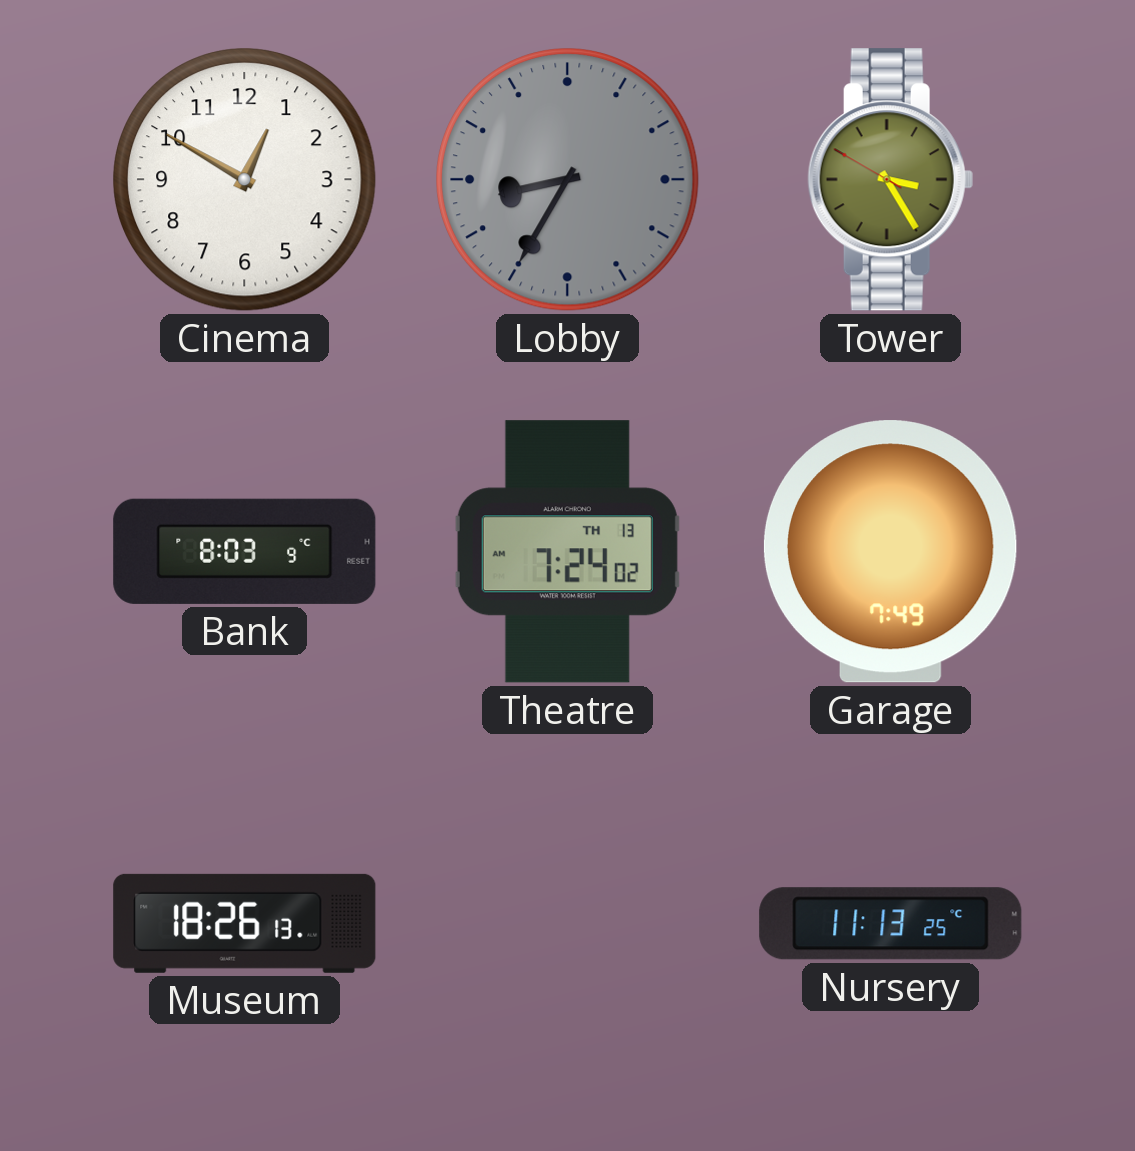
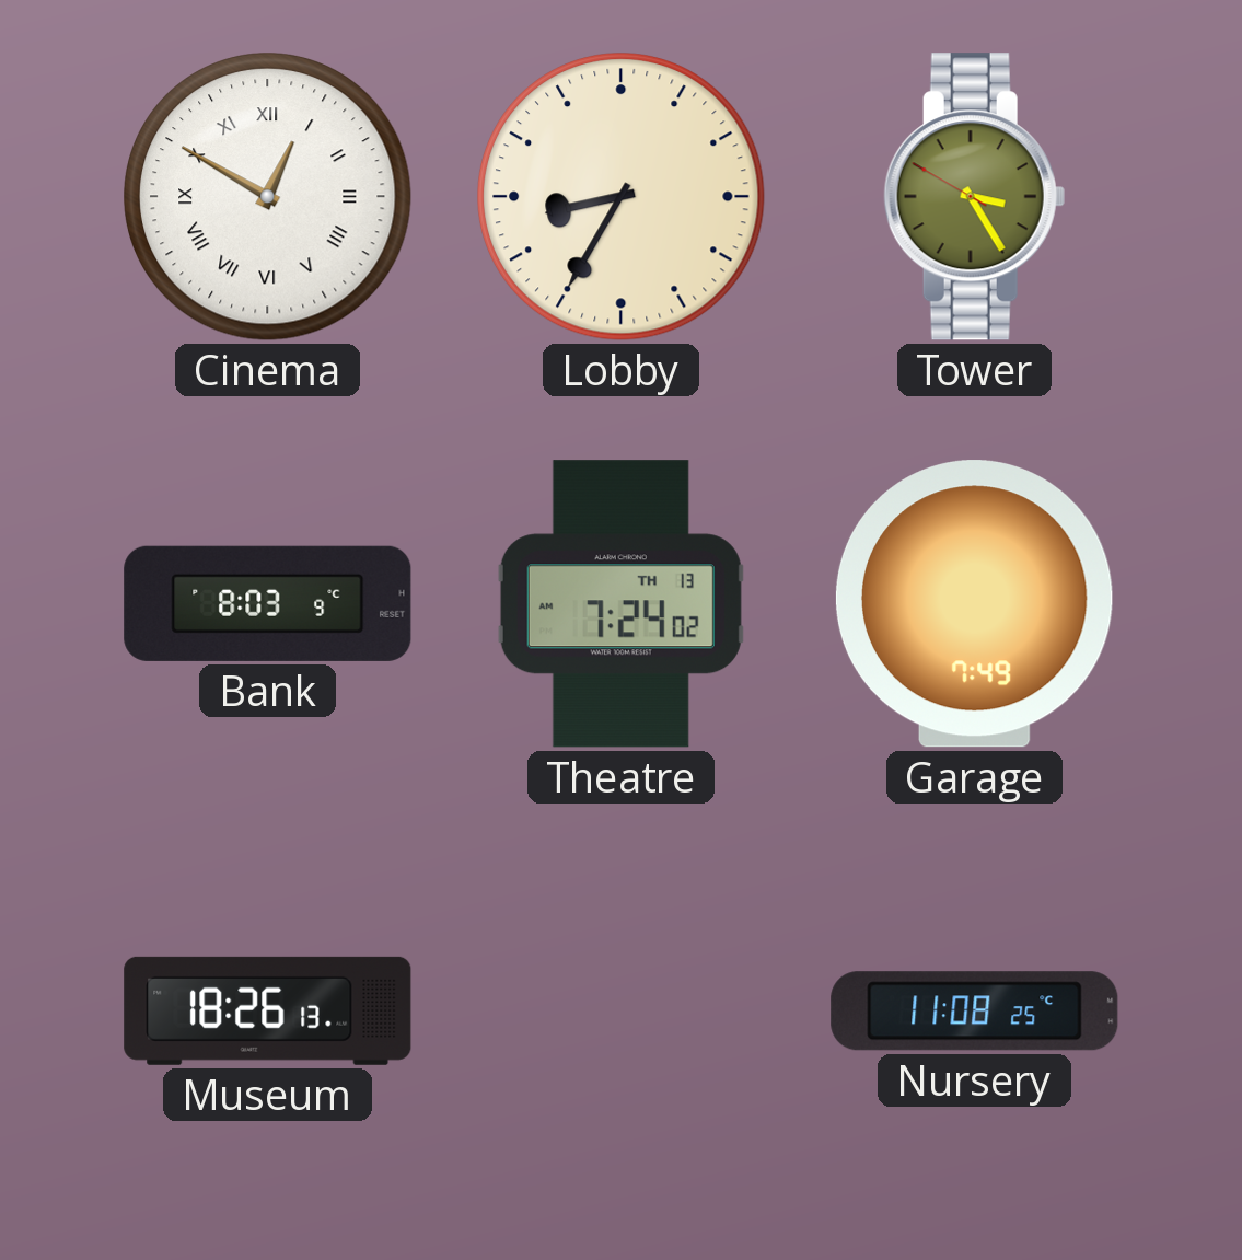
Cinema numerals: Arabic -> Roman (268, 197)
Lobby dial: grey -> cream (622, 197)
Nursery: 11:13 -> 11:08 (975, 1012)
